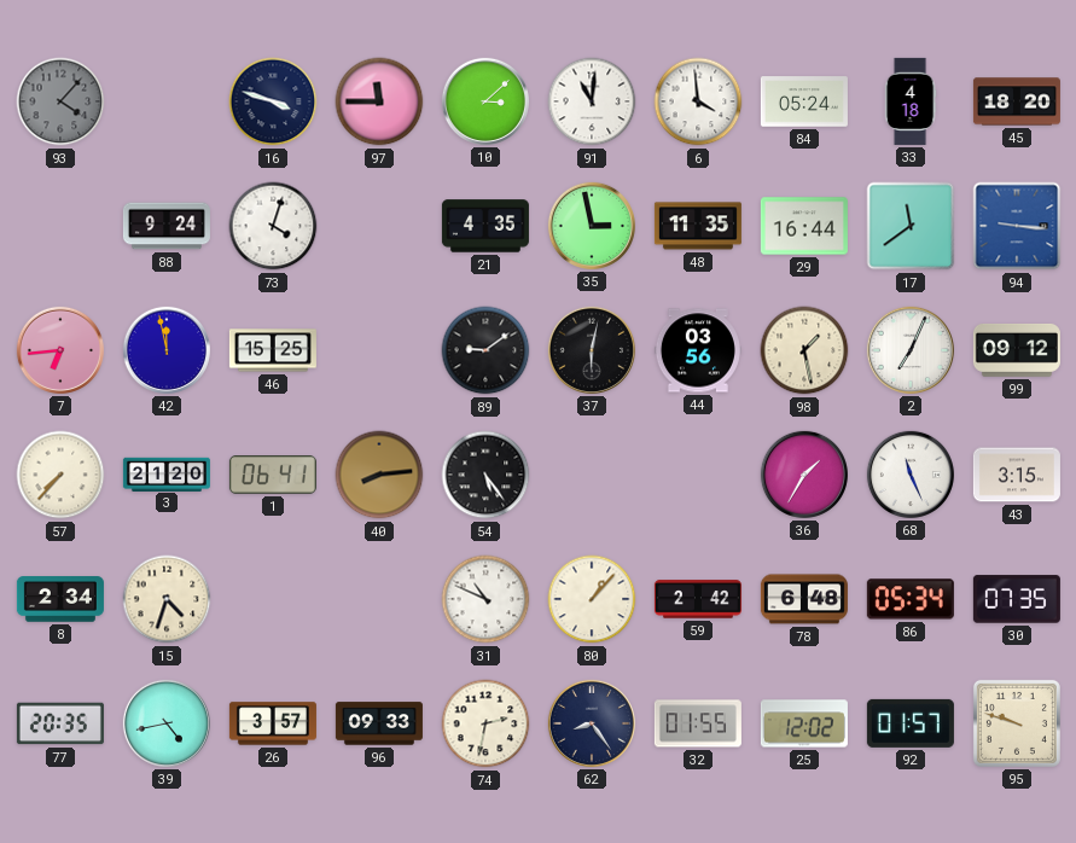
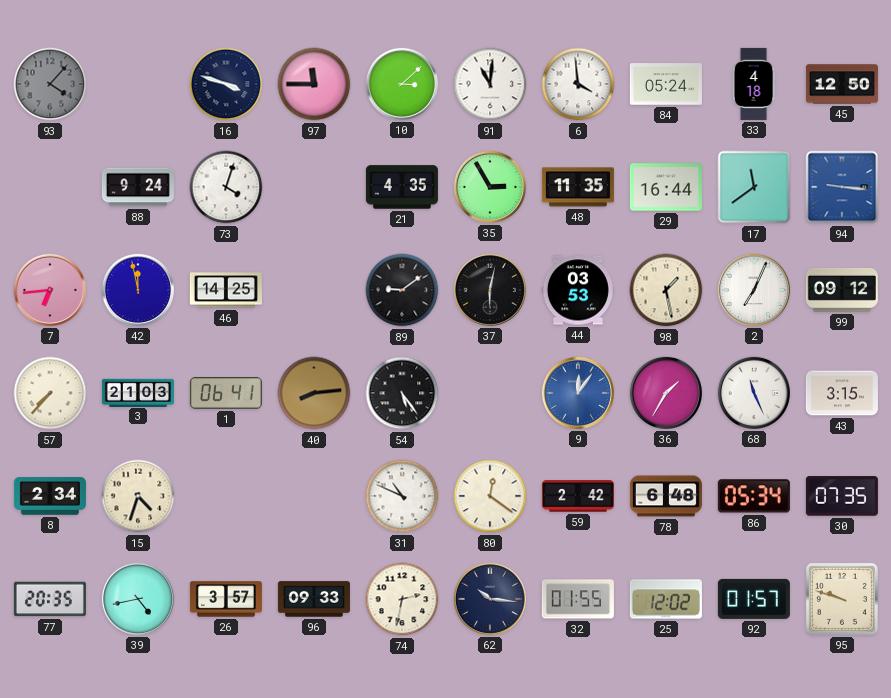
45: 18:20 -> 12:50 (842, 84)
35: 2:58 -> 2:55 (490, 187)
46: 15:25 -> 14:25 (226, 290)
44: 03:56 -> 03:53 (578, 290)
3: 21:20 -> 21:03 (138, 392)
9: none -> 12:06 (578, 393)
80: 1:07 -> 12:21 (490, 496)
62: 8:24 -> 10:16 (490, 599)
